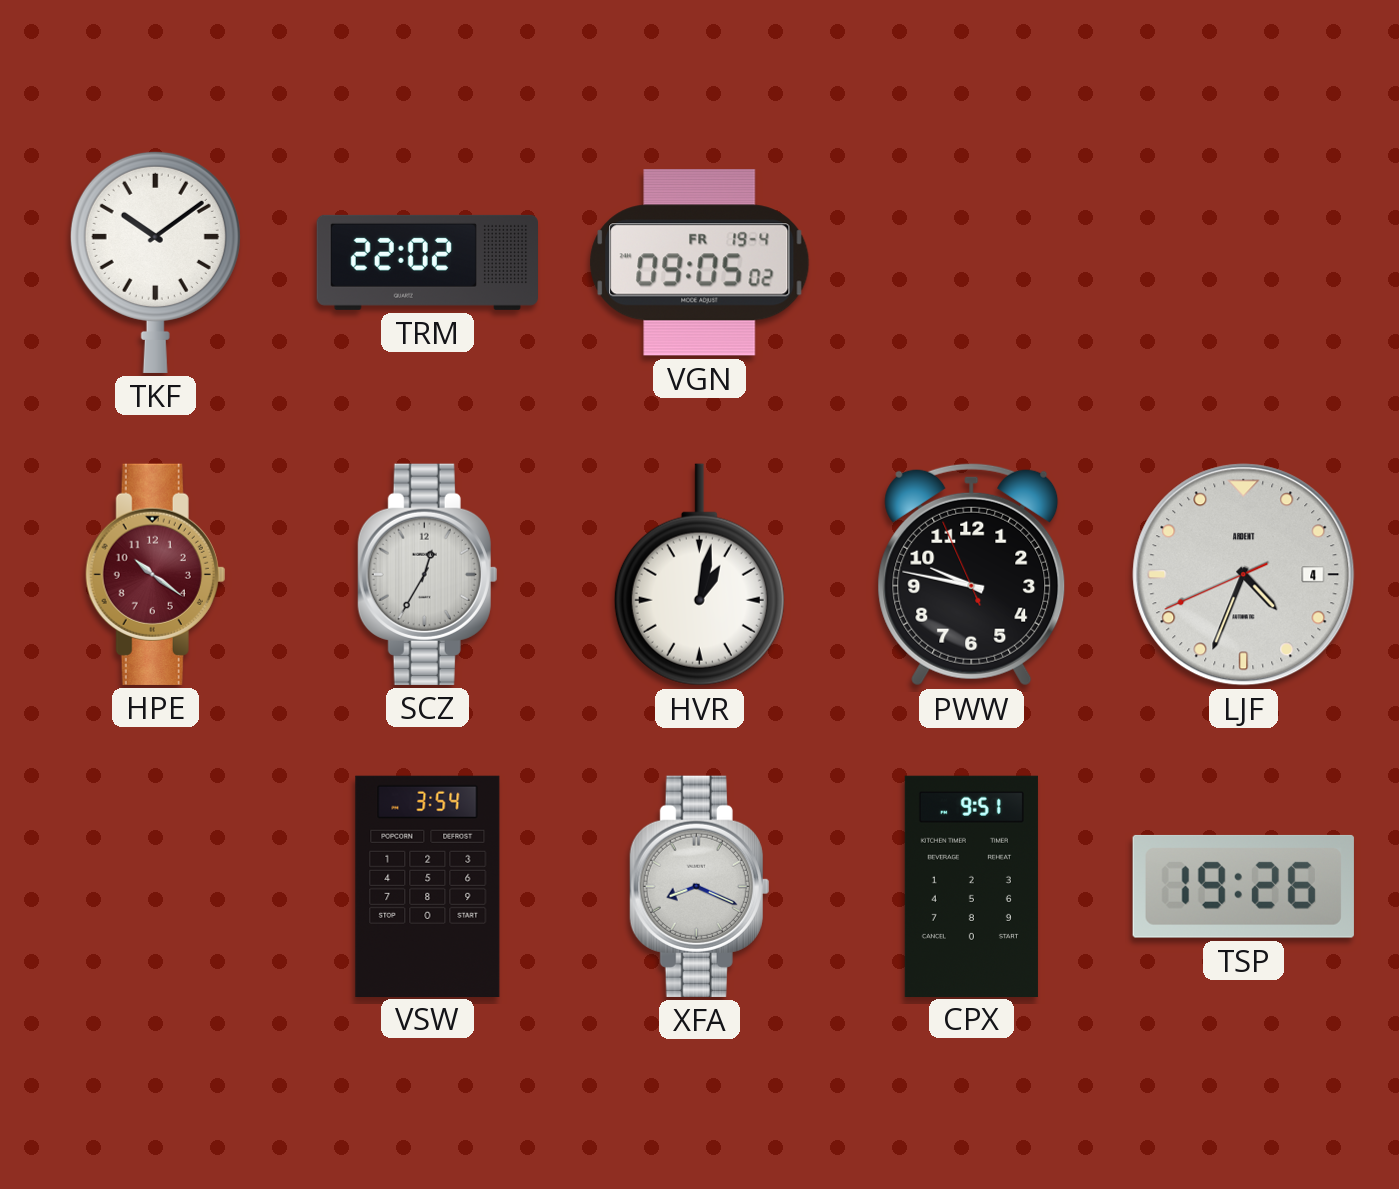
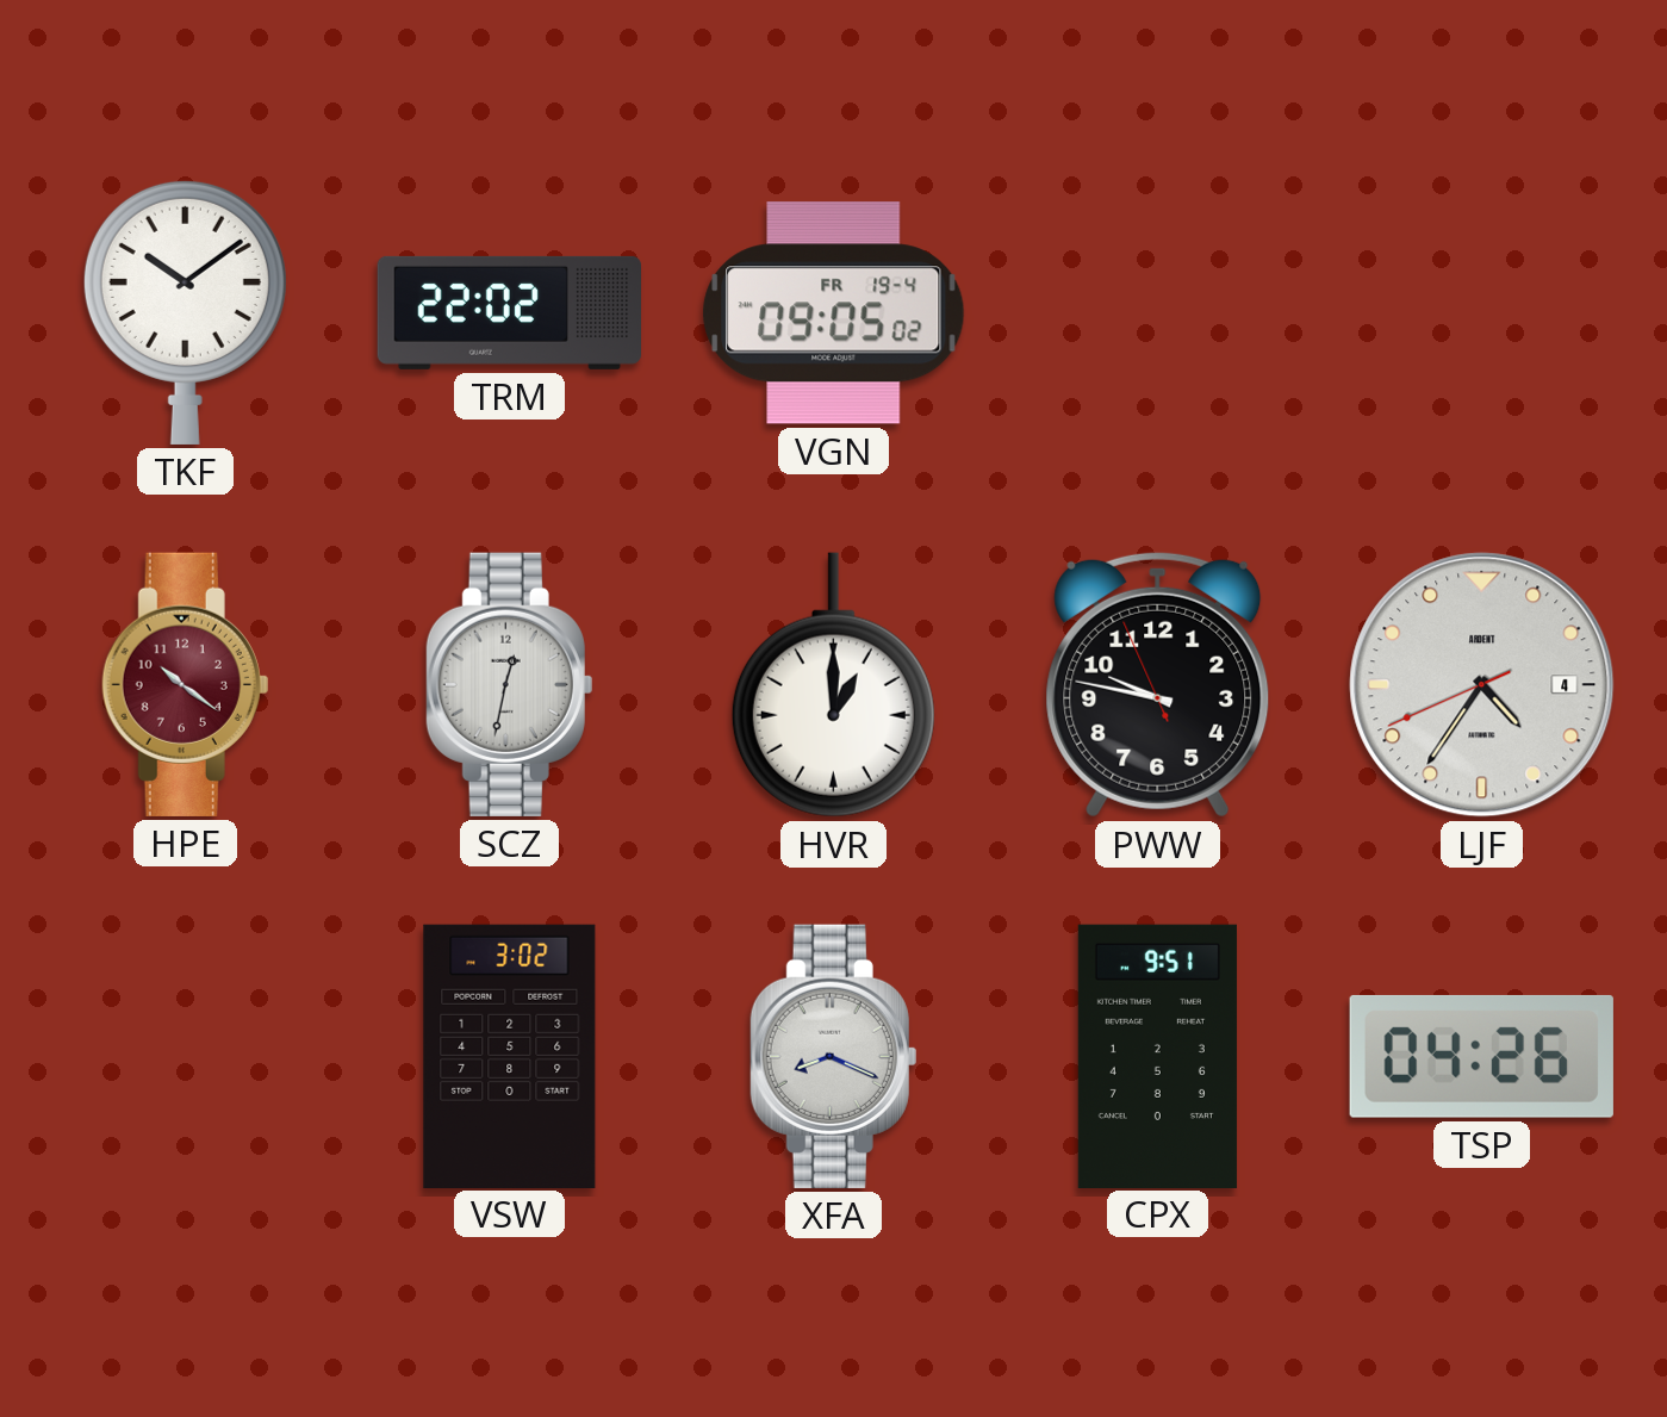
SCZ: 12:35 -> 12:32 (510, 684)
HVR: 1:02 -> 1:00 (833, 685)
LJF: 4:33 -> 4:35 (1482, 685)
VSW: 3:54 -> 3:02 (510, 1056)
TSP: 19:26 -> 04:26 (1481, 1056)
